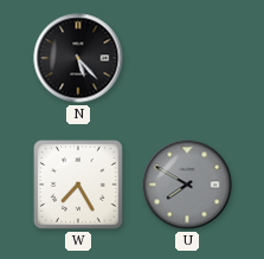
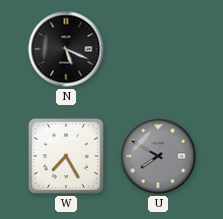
N: 5:23 -> 5:19 (66, 49)
